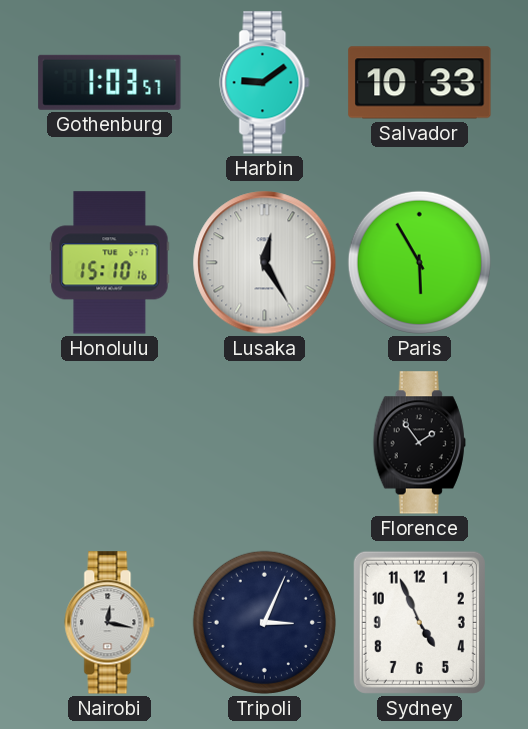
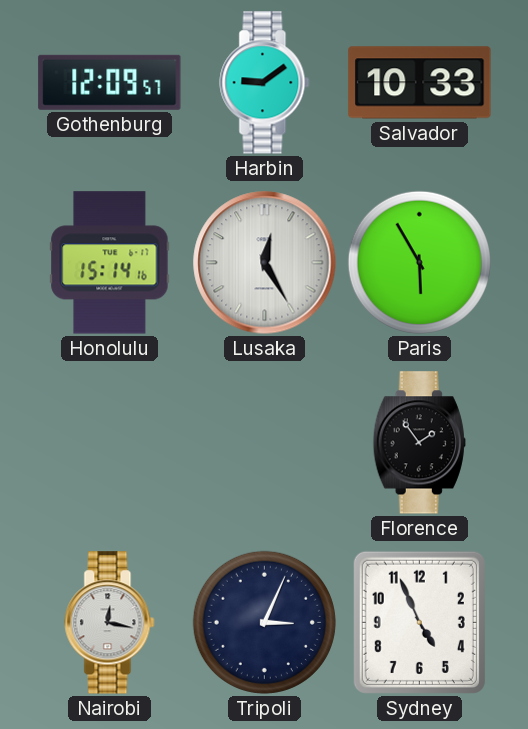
Gothenburg: 1:03 -> 12:09 (110, 82)
Honolulu: 15:10 -> 15:14 (110, 263)
